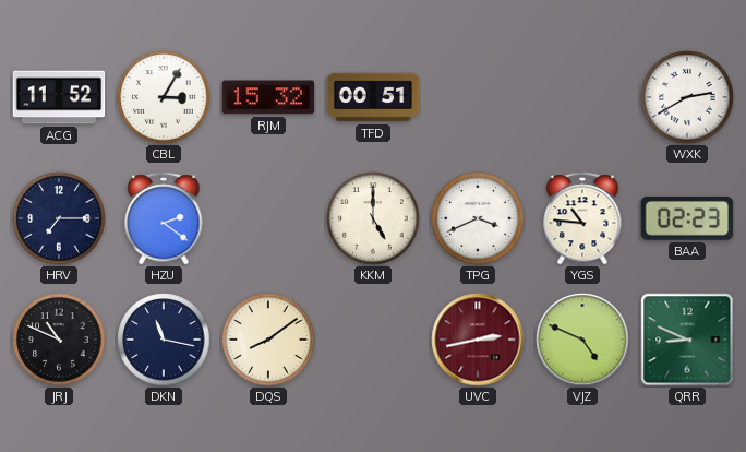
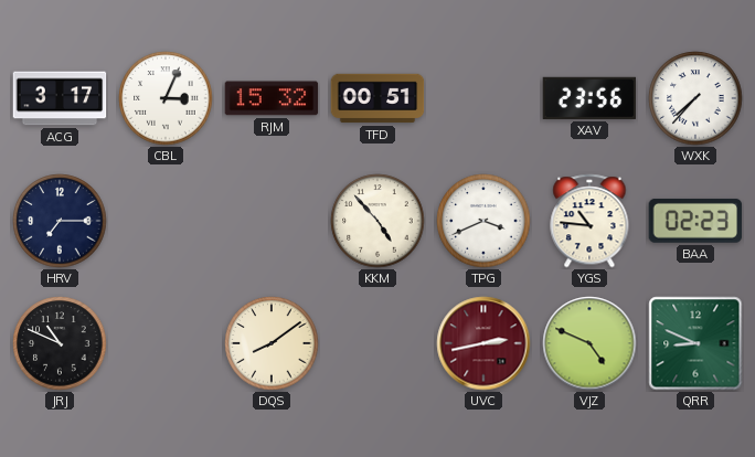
ACG: 11:52 -> 3:17 (60, 98)
CBL: 3:05 -> 3:04 (166, 98)
XAV: none -> 23:56 (589, 98)
WXK: 2:40 -> 7:37 (695, 98)
HZU: 2:21 -> none (164, 218)
KKM: 5:00 -> 4:53 (377, 221)
DKN: 11:17 -> none (164, 340)
